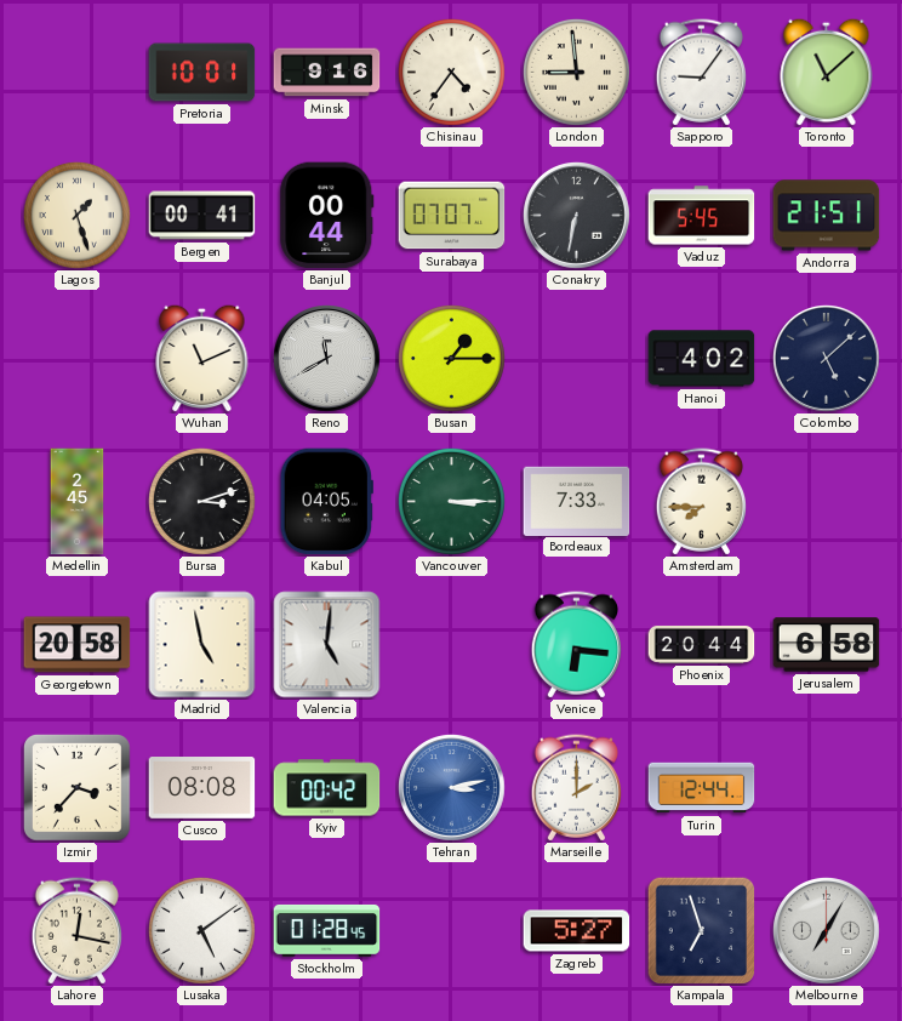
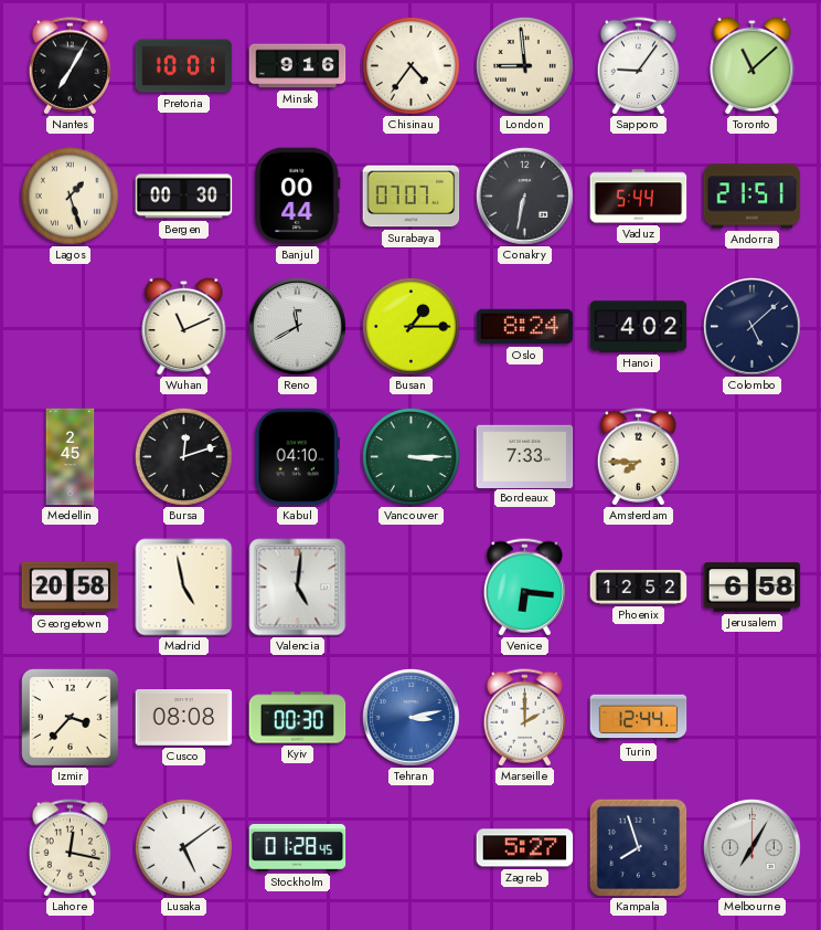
Nantes: none -> 7:05 (70, 66)
Bergen: 00:41 -> 00:30 (184, 197)
Vaduz: 5:45 -> 5:44 (639, 197)
Oslo: none -> 8:24 (525, 327)
Bursa: 3:12 -> 12:12 (184, 457)
Kabul: 04:05 -> 04:10 (297, 457)
Phoenix: 20:44 -> 12:52 (639, 586)
Kyiv: 00:42 -> 00:30 (298, 718)
Kampala: 6:57 -> 7:57 (638, 847)
